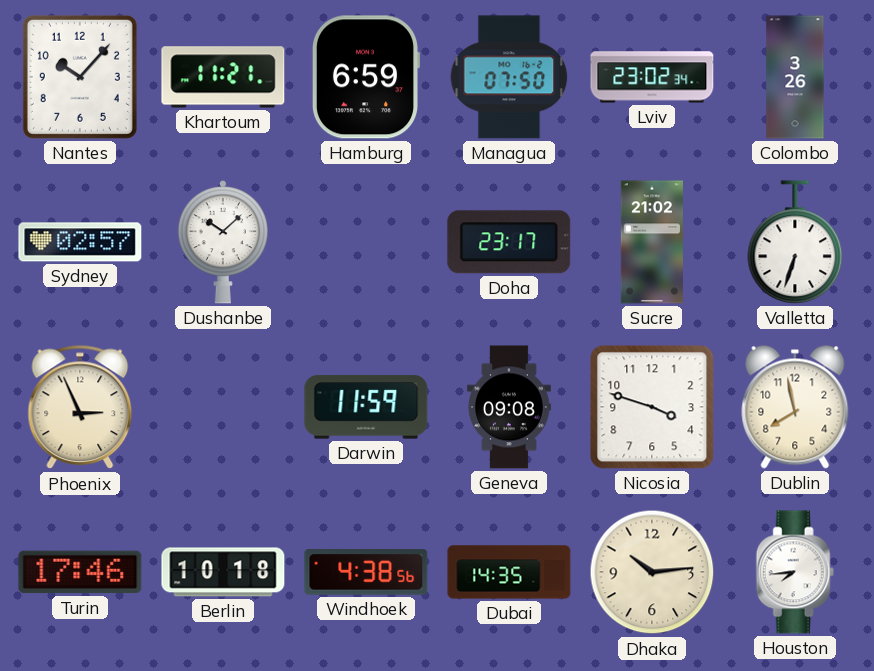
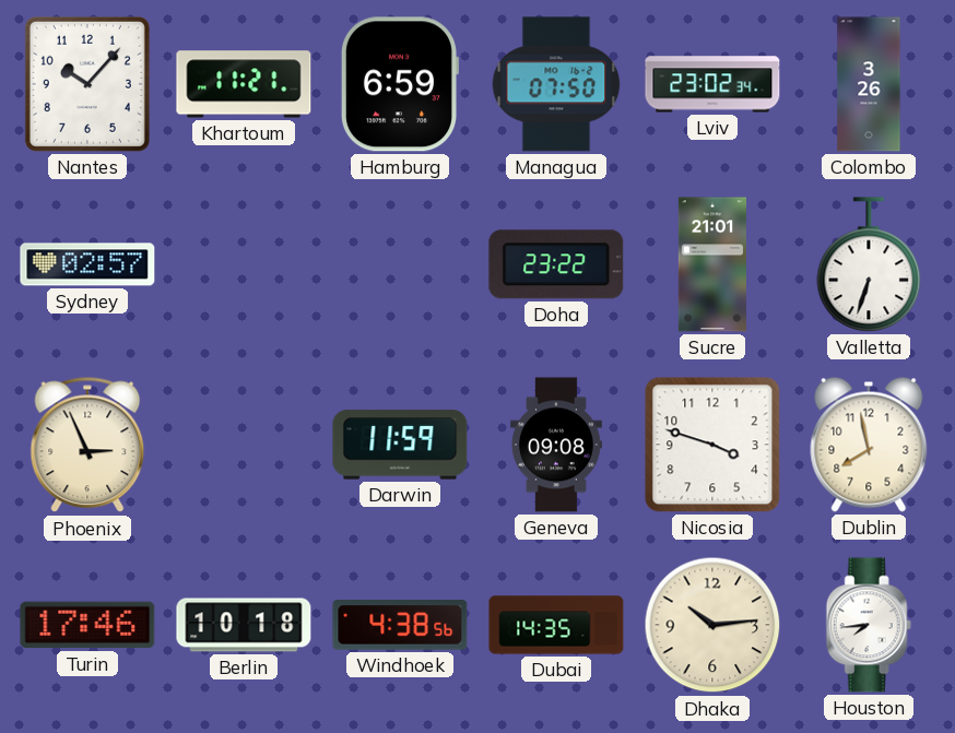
Dushanbe: 10:08 -> none (222, 242)
Doha: 23:17 -> 23:22 (556, 264)
Sucre: 21:02 -> 21:01 (712, 264)
